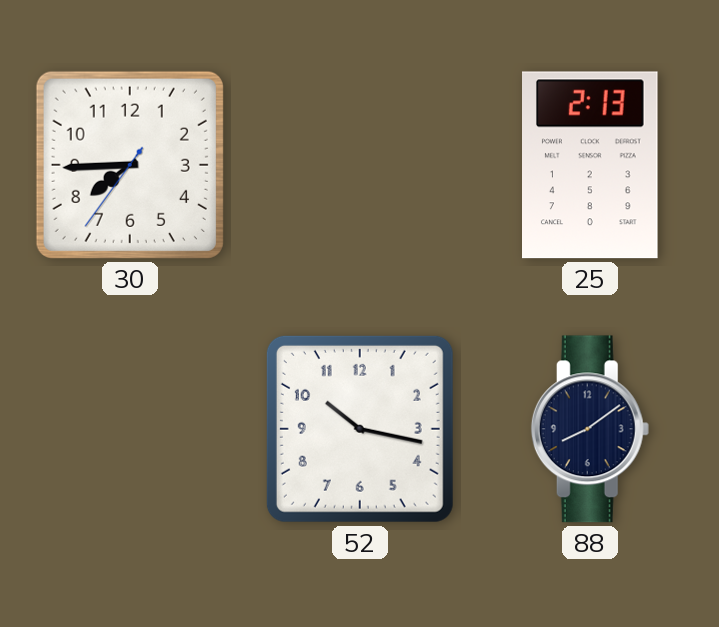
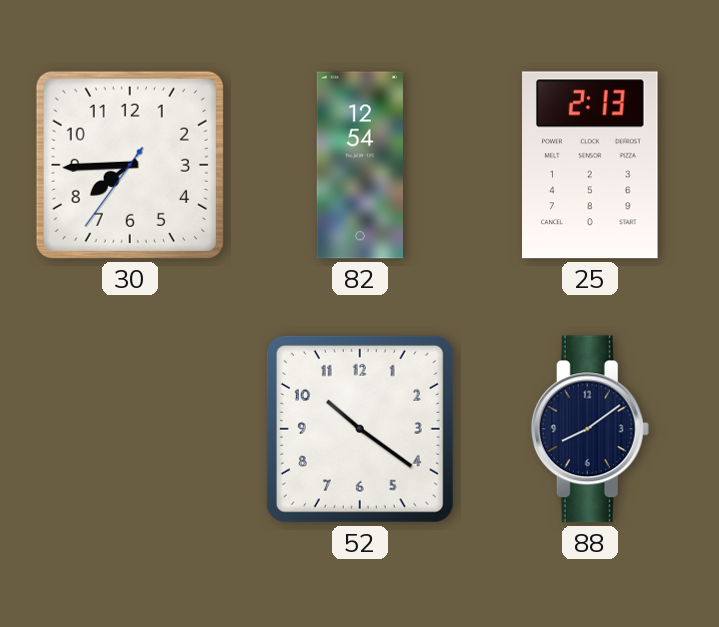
82: none -> 12:54 (360, 165)
52: 10:17 -> 10:21 (360, 429)
